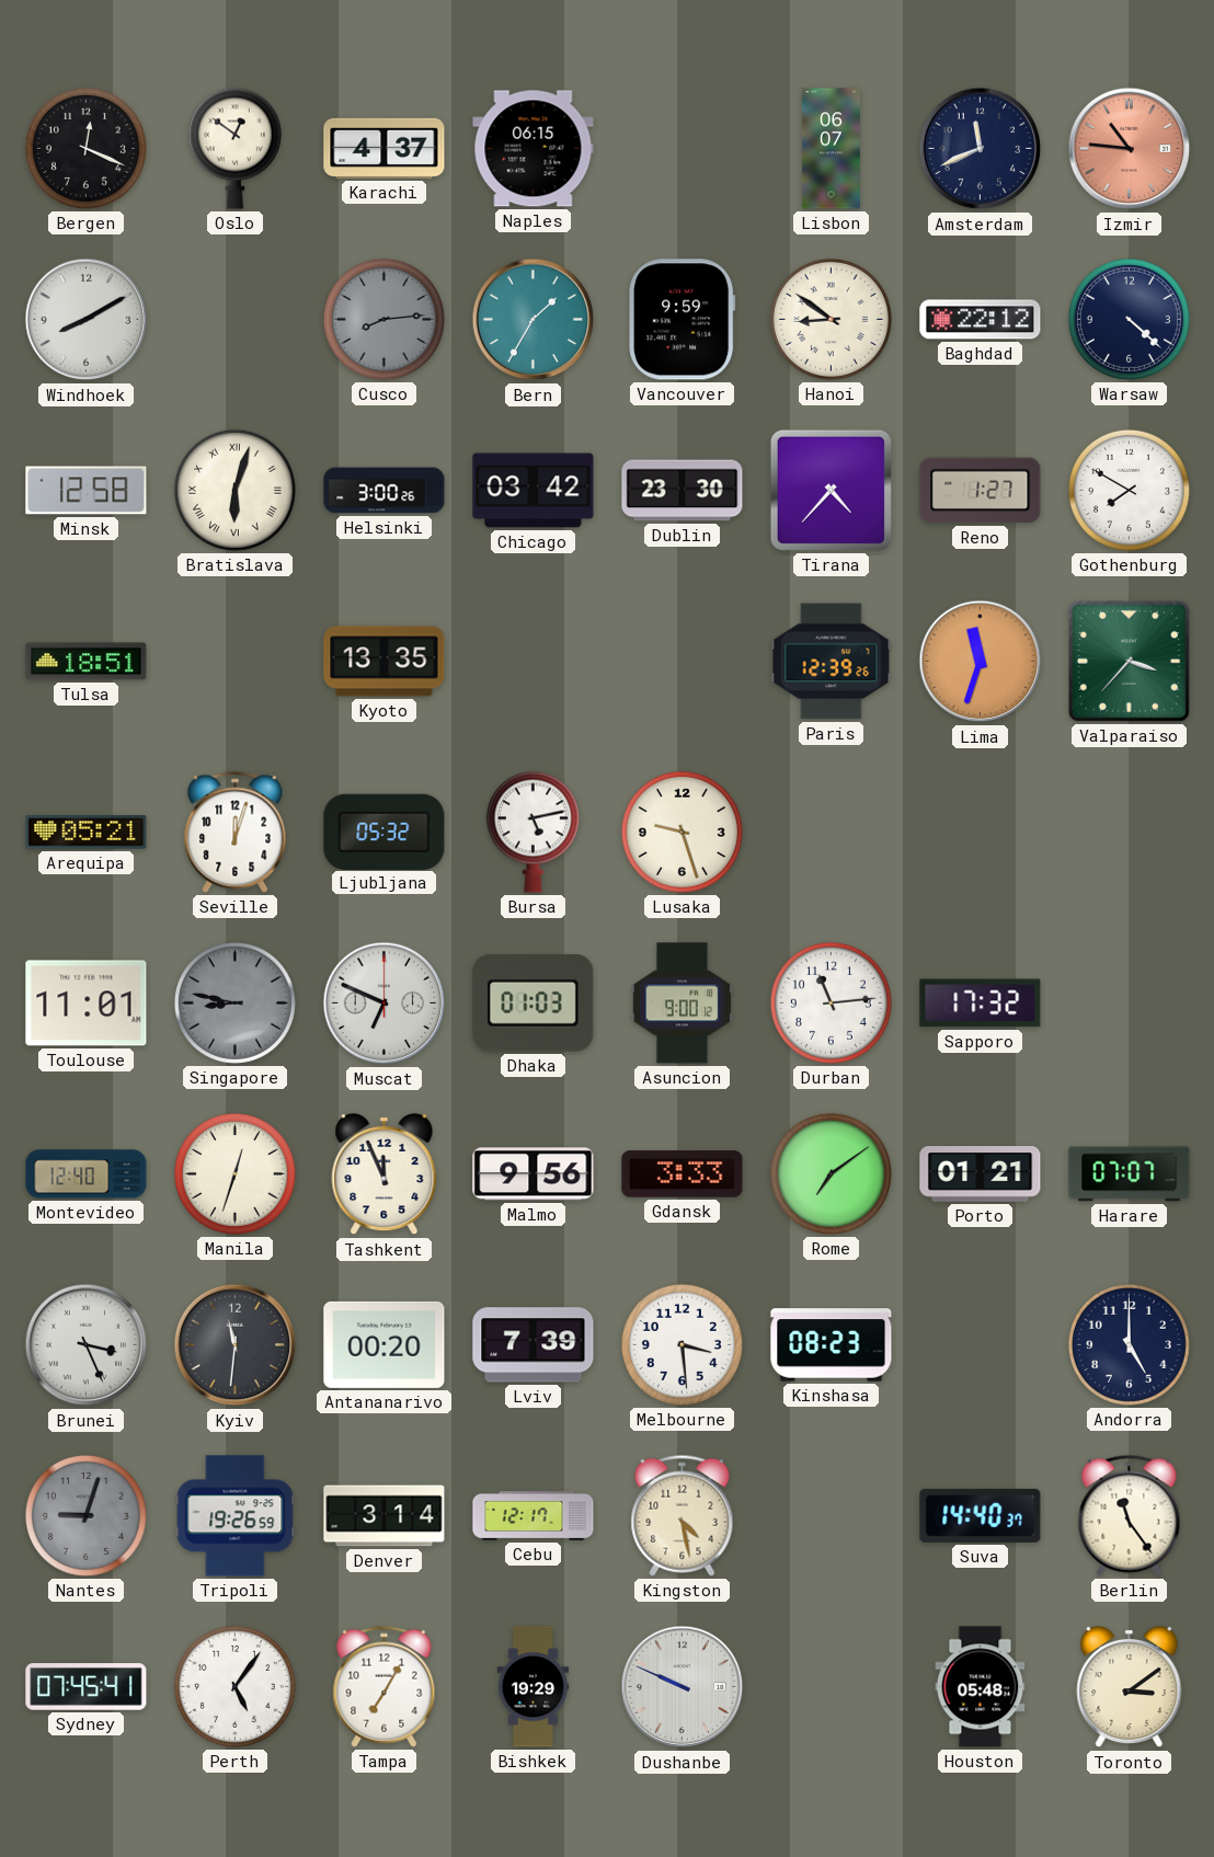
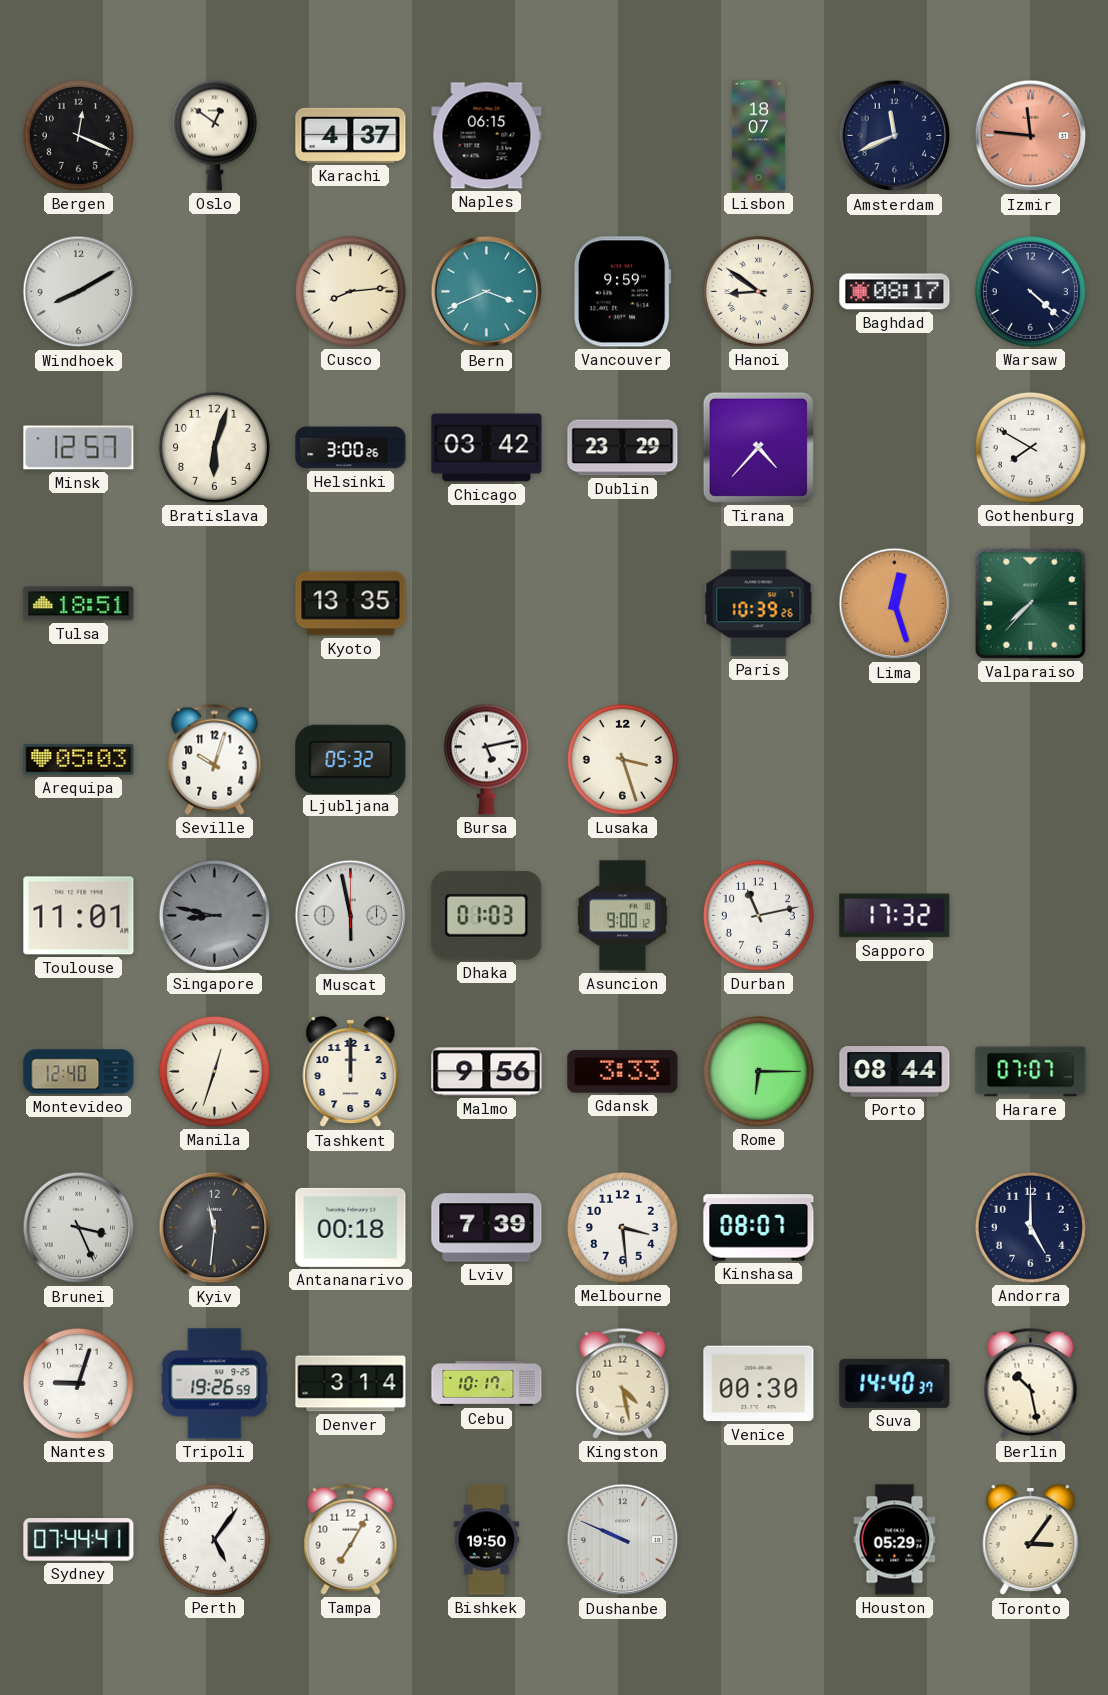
Lisbon: 06:07 -> 18:07 (758, 136)
Izmir: 10:46 -> 11:46 (1031, 136)
Cusco dial: grey -> cream (350, 291)
Bern: 1:35 -> 3:41 (487, 292)
Baghdad: 22:12 -> 08:17 (895, 292)
Minsk: 12:58 -> 12:57 (79, 448)
Bratislava numerals: Roman -> Arabic (214, 447)
Dublin: 23:30 -> 23:29 (623, 448)
Reno: 1:27 -> none (981, 491)
Paris: 12:39 -> 10:39 (759, 604)
Lima: 11:33 -> 12:27 (895, 604)
Valparaiso: 3:37 -> 7:37 (1030, 603)
Arequipa: 05:21 -> 05:03 (79, 760)
Seville: 12:03 -> 10:03 (215, 759)
Lusaka: 9:27 -> 3:27 (622, 759)
Muscat: 6:49 -> 5:58 (351, 916)
Durban: 11:14 -> 11:13 (758, 915)
Tashkent: 11:56 -> 12:00 (351, 1072)
Rome: 7:09 -> 6:15 (758, 1071)
Porto: 01:21 -> 08:44 (895, 1072)
Antananarivo: 00:20 -> 00:18 (351, 1227)
Kinshasa: 08:23 -> 08:07 (759, 1228)
Nantes dial: grey -> white (78, 1383)
Cebu: 12:17 -> 10:17 (487, 1384)
Venice: none -> 00:30 (759, 1384)
Berlin: 11:24 -> 10:28 (1031, 1383)
Sydney: 07:45 -> 07:44 (79, 1540)
Bishkek: 19:29 -> 19:50 (487, 1540)
Houston: 05:48 -> 05:29 (895, 1540)
Toronto: 3:09 -> 3:06 (1031, 1540)
